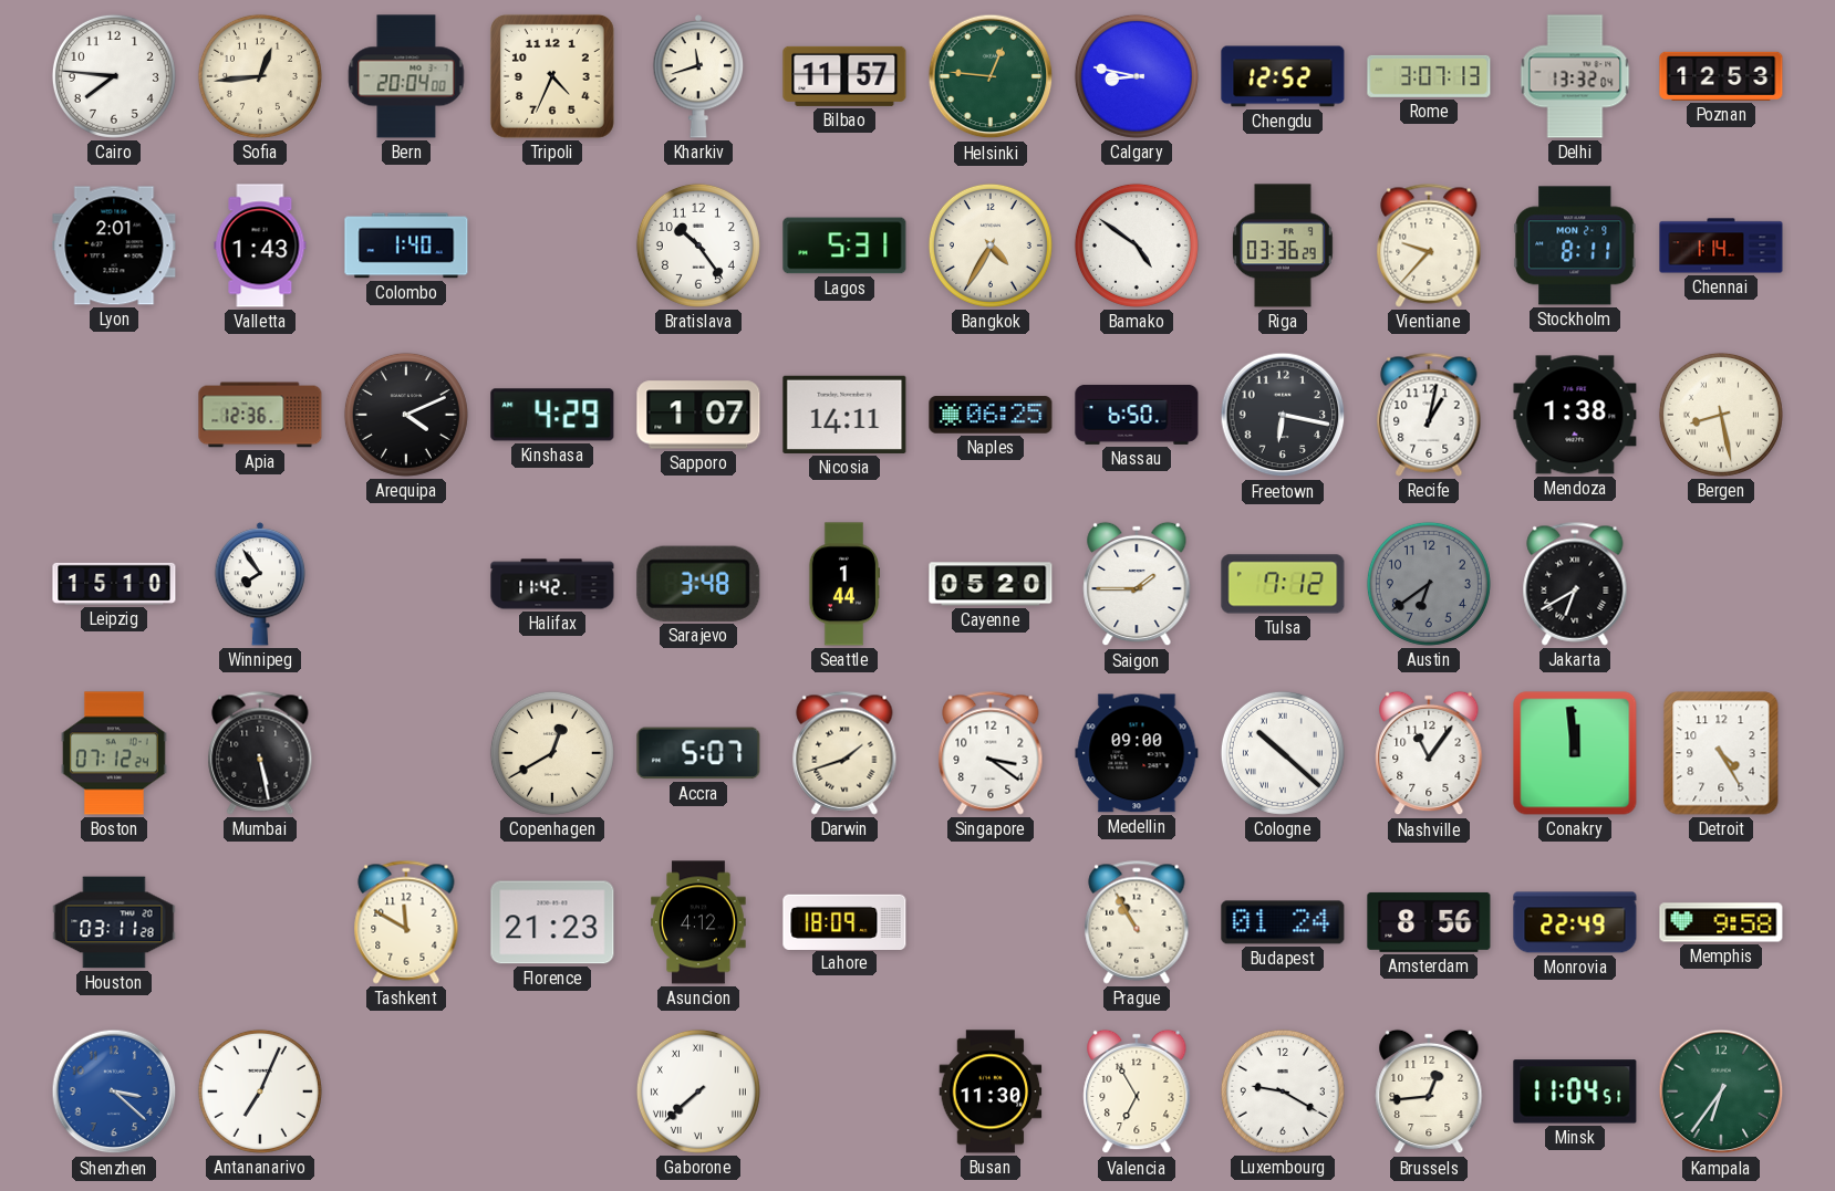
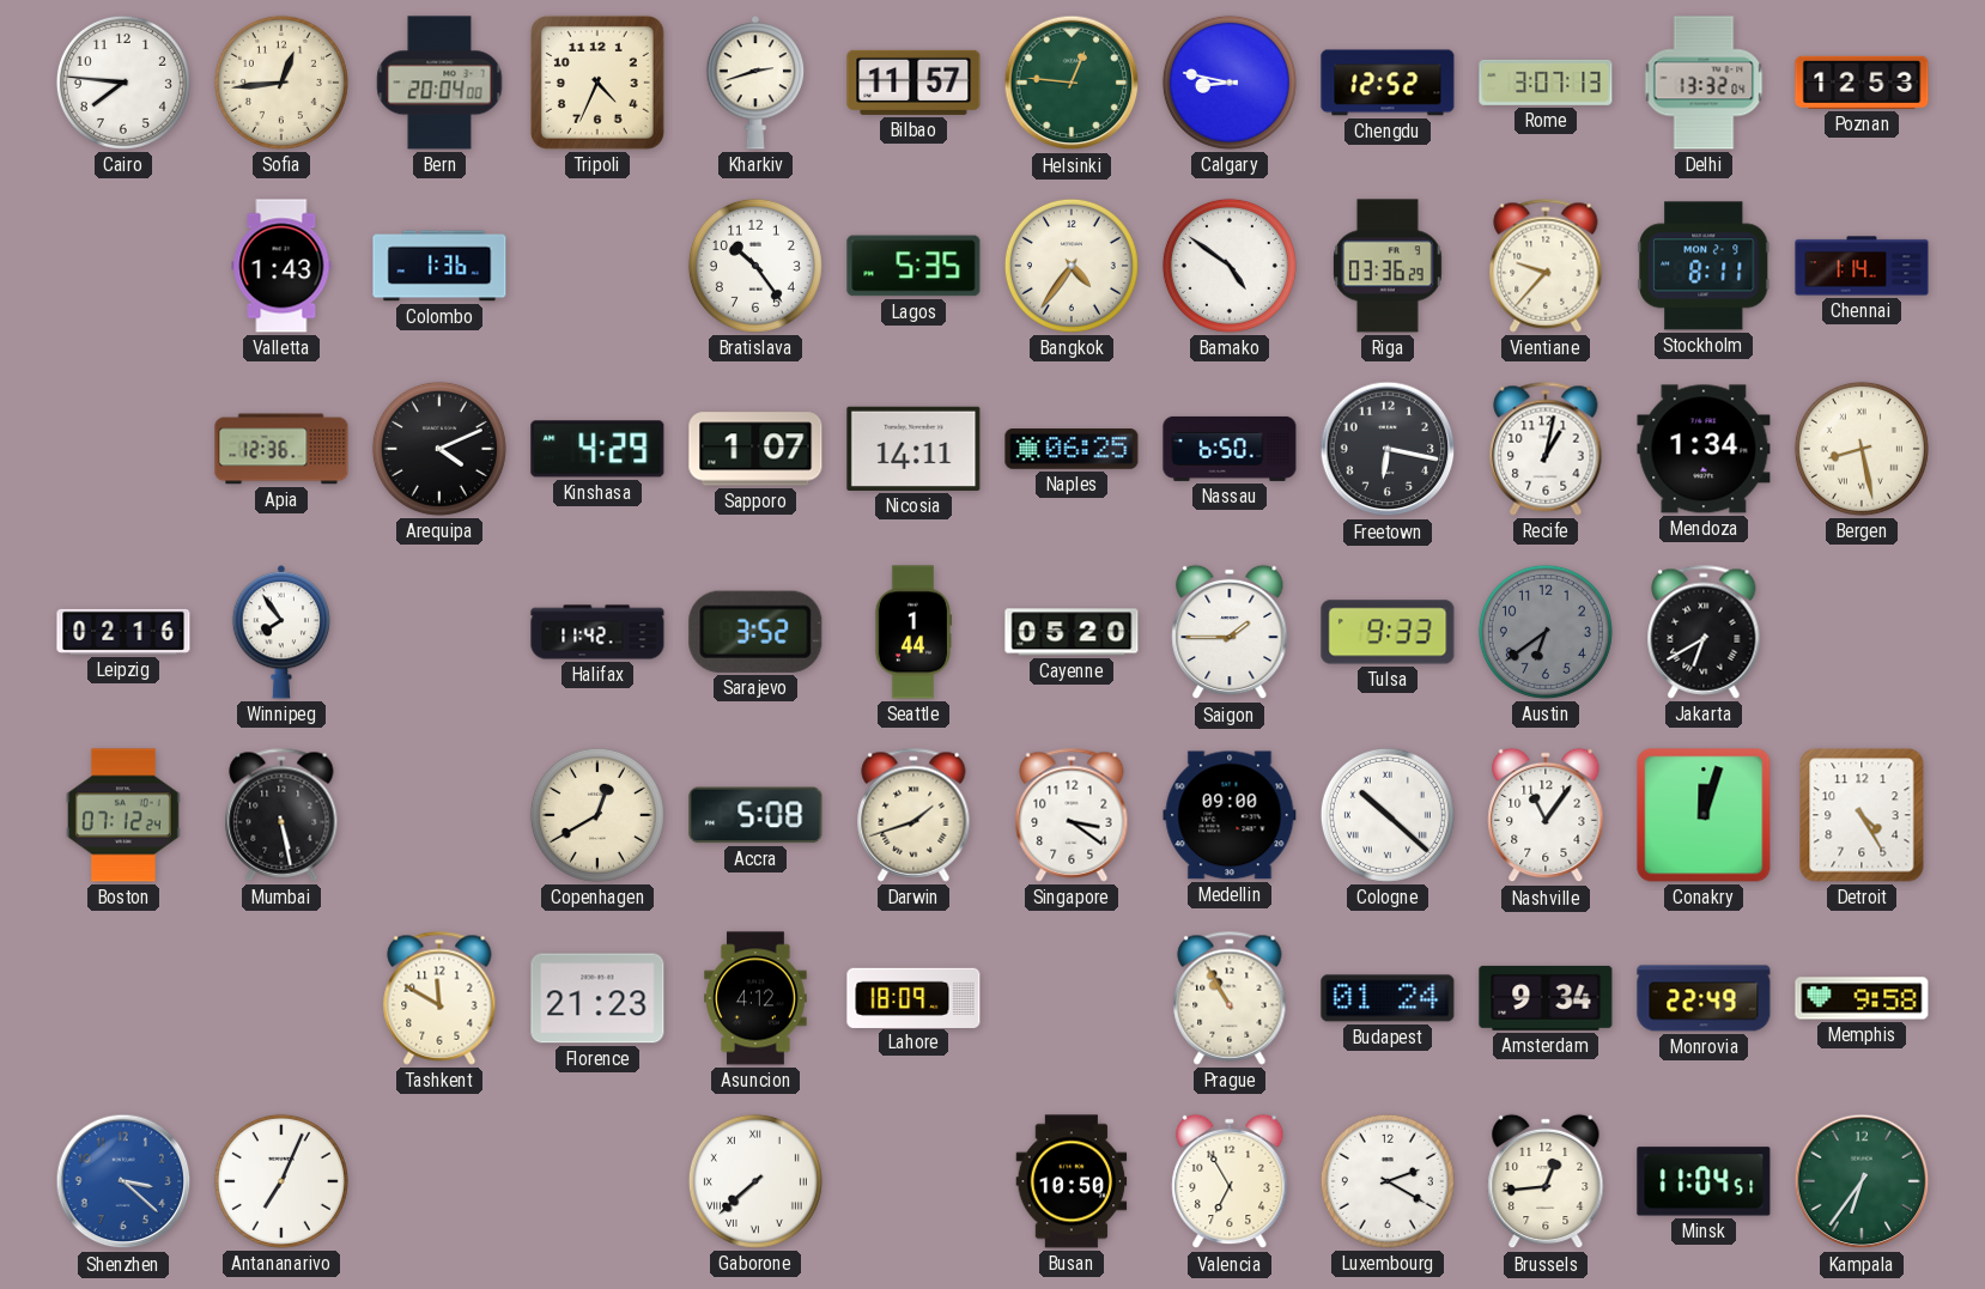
Kharkiv: 11:42 -> 2:42 (755, 83)
Lyon: 2:01 -> none (114, 245)
Colombo: 1:40 -> 1:36 (439, 266)
Lagos: 5:31 -> 5:35 (913, 266)
Bangkok: 4:35 -> 4:36 (1072, 266)
Mendoza: 1:38 -> 1:34 (1704, 449)
Leipzig: 15:10 -> 02:16 (123, 632)
Sarajevo: 3:48 -> 3:52 (755, 632)
Tulsa: 7:12 -> 9:33 (1388, 632)
Accra: 5:07 -> 5:08 (755, 815)
Conakry: 11:59 -> 12:03 (1704, 815)
Houston: 03:11 -> none (114, 922)
Amsterdam: 8:56 -> 9:34 (1546, 998)
Busan: 11:30 -> 10:50 (1072, 1181)
Luxembourg: 9:20 -> 2:20 (1388, 1181)
